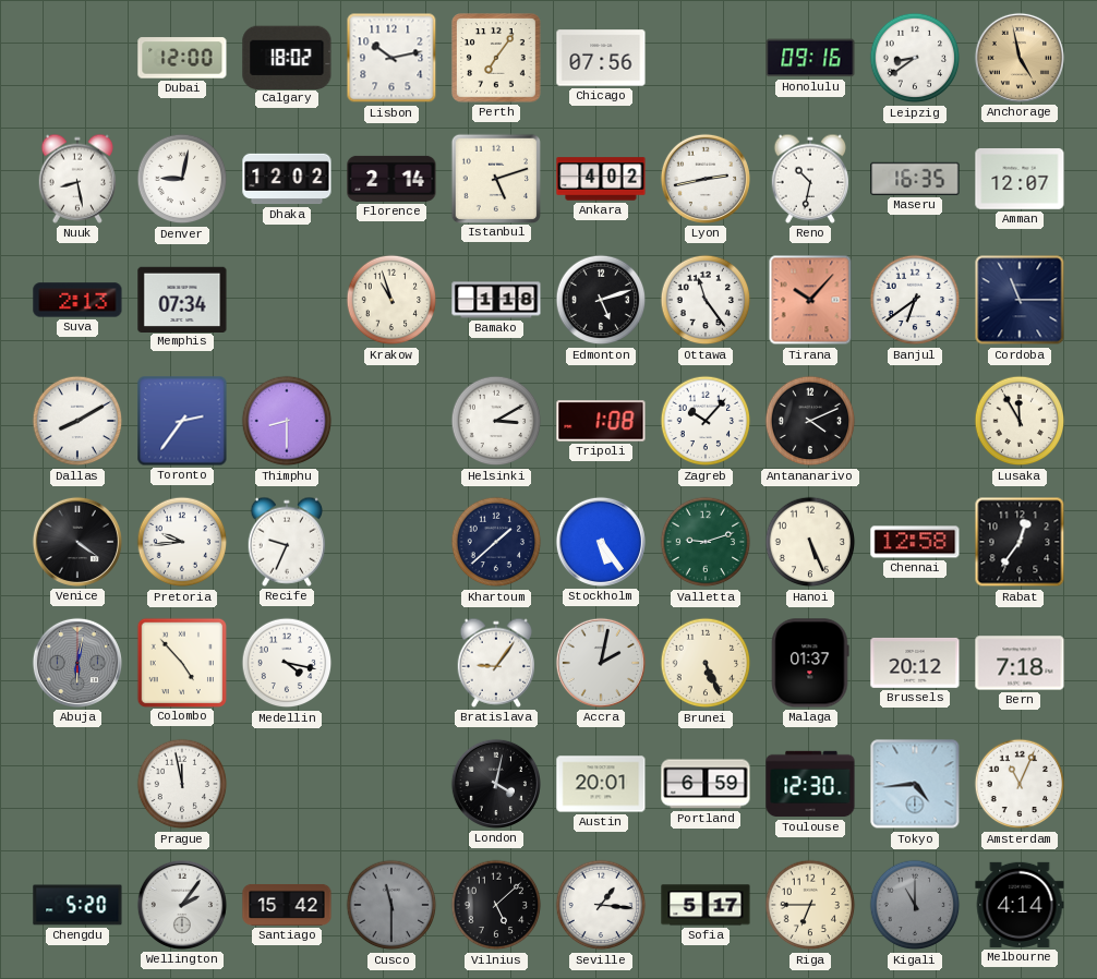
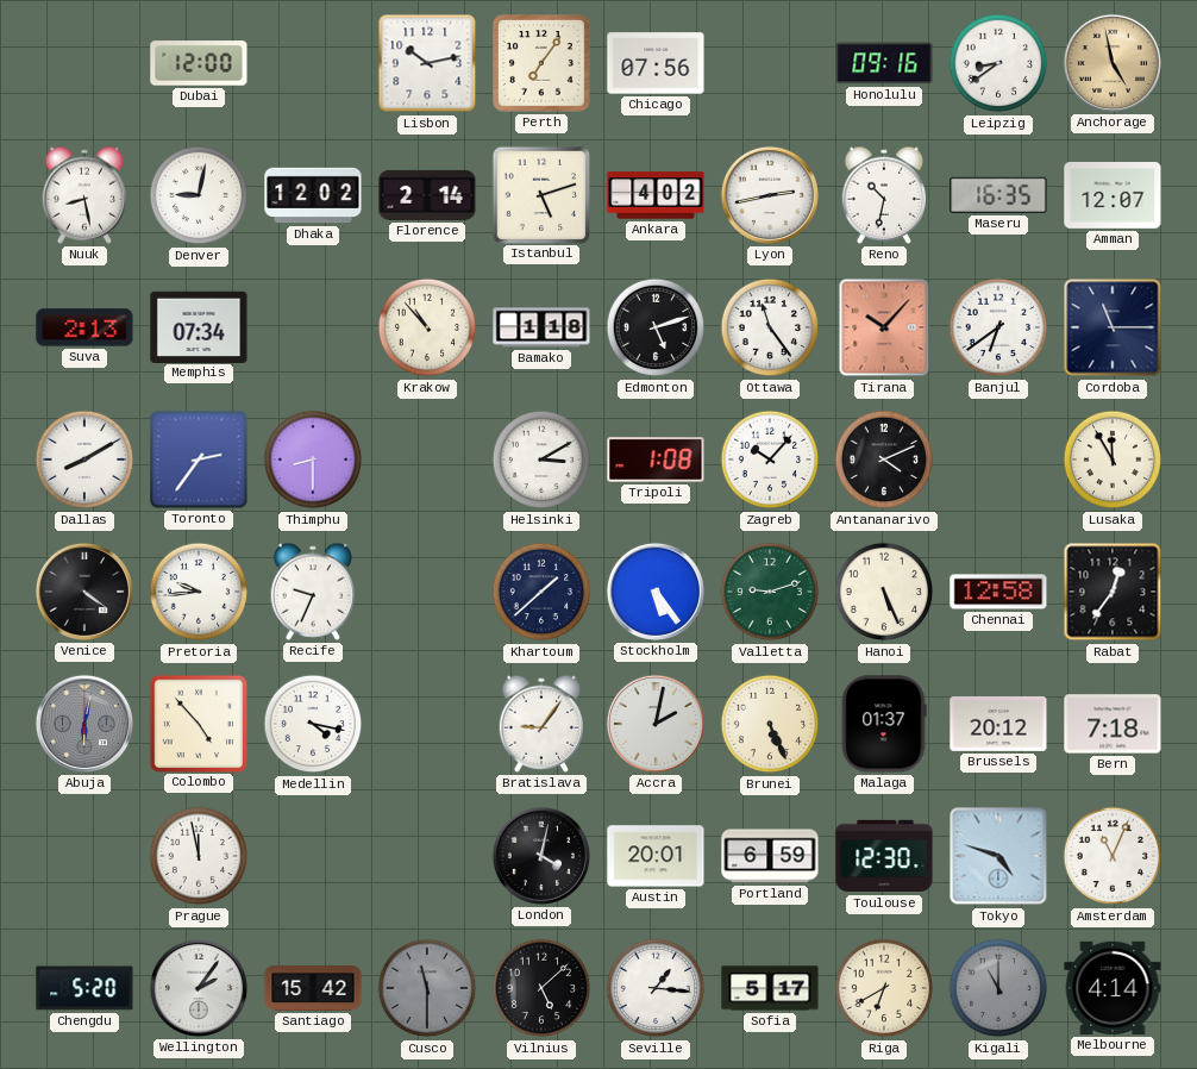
Calgary: 18:02 -> none (287, 57)
Krakow: 10:57 -> 10:53 (427, 327)
Tokyo: 4:44 -> 4:48 (998, 856)
Riga: 6:45 -> 6:40 (884, 988)
